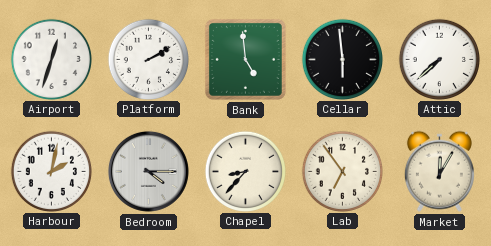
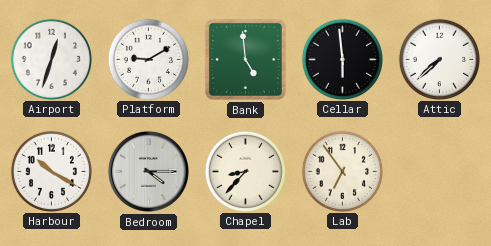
Platform: 2:10 -> 9:10 (148, 59)
Harbour: 2:02 -> 10:20 (51, 171)
Market: 12:05 -> none (439, 171)
